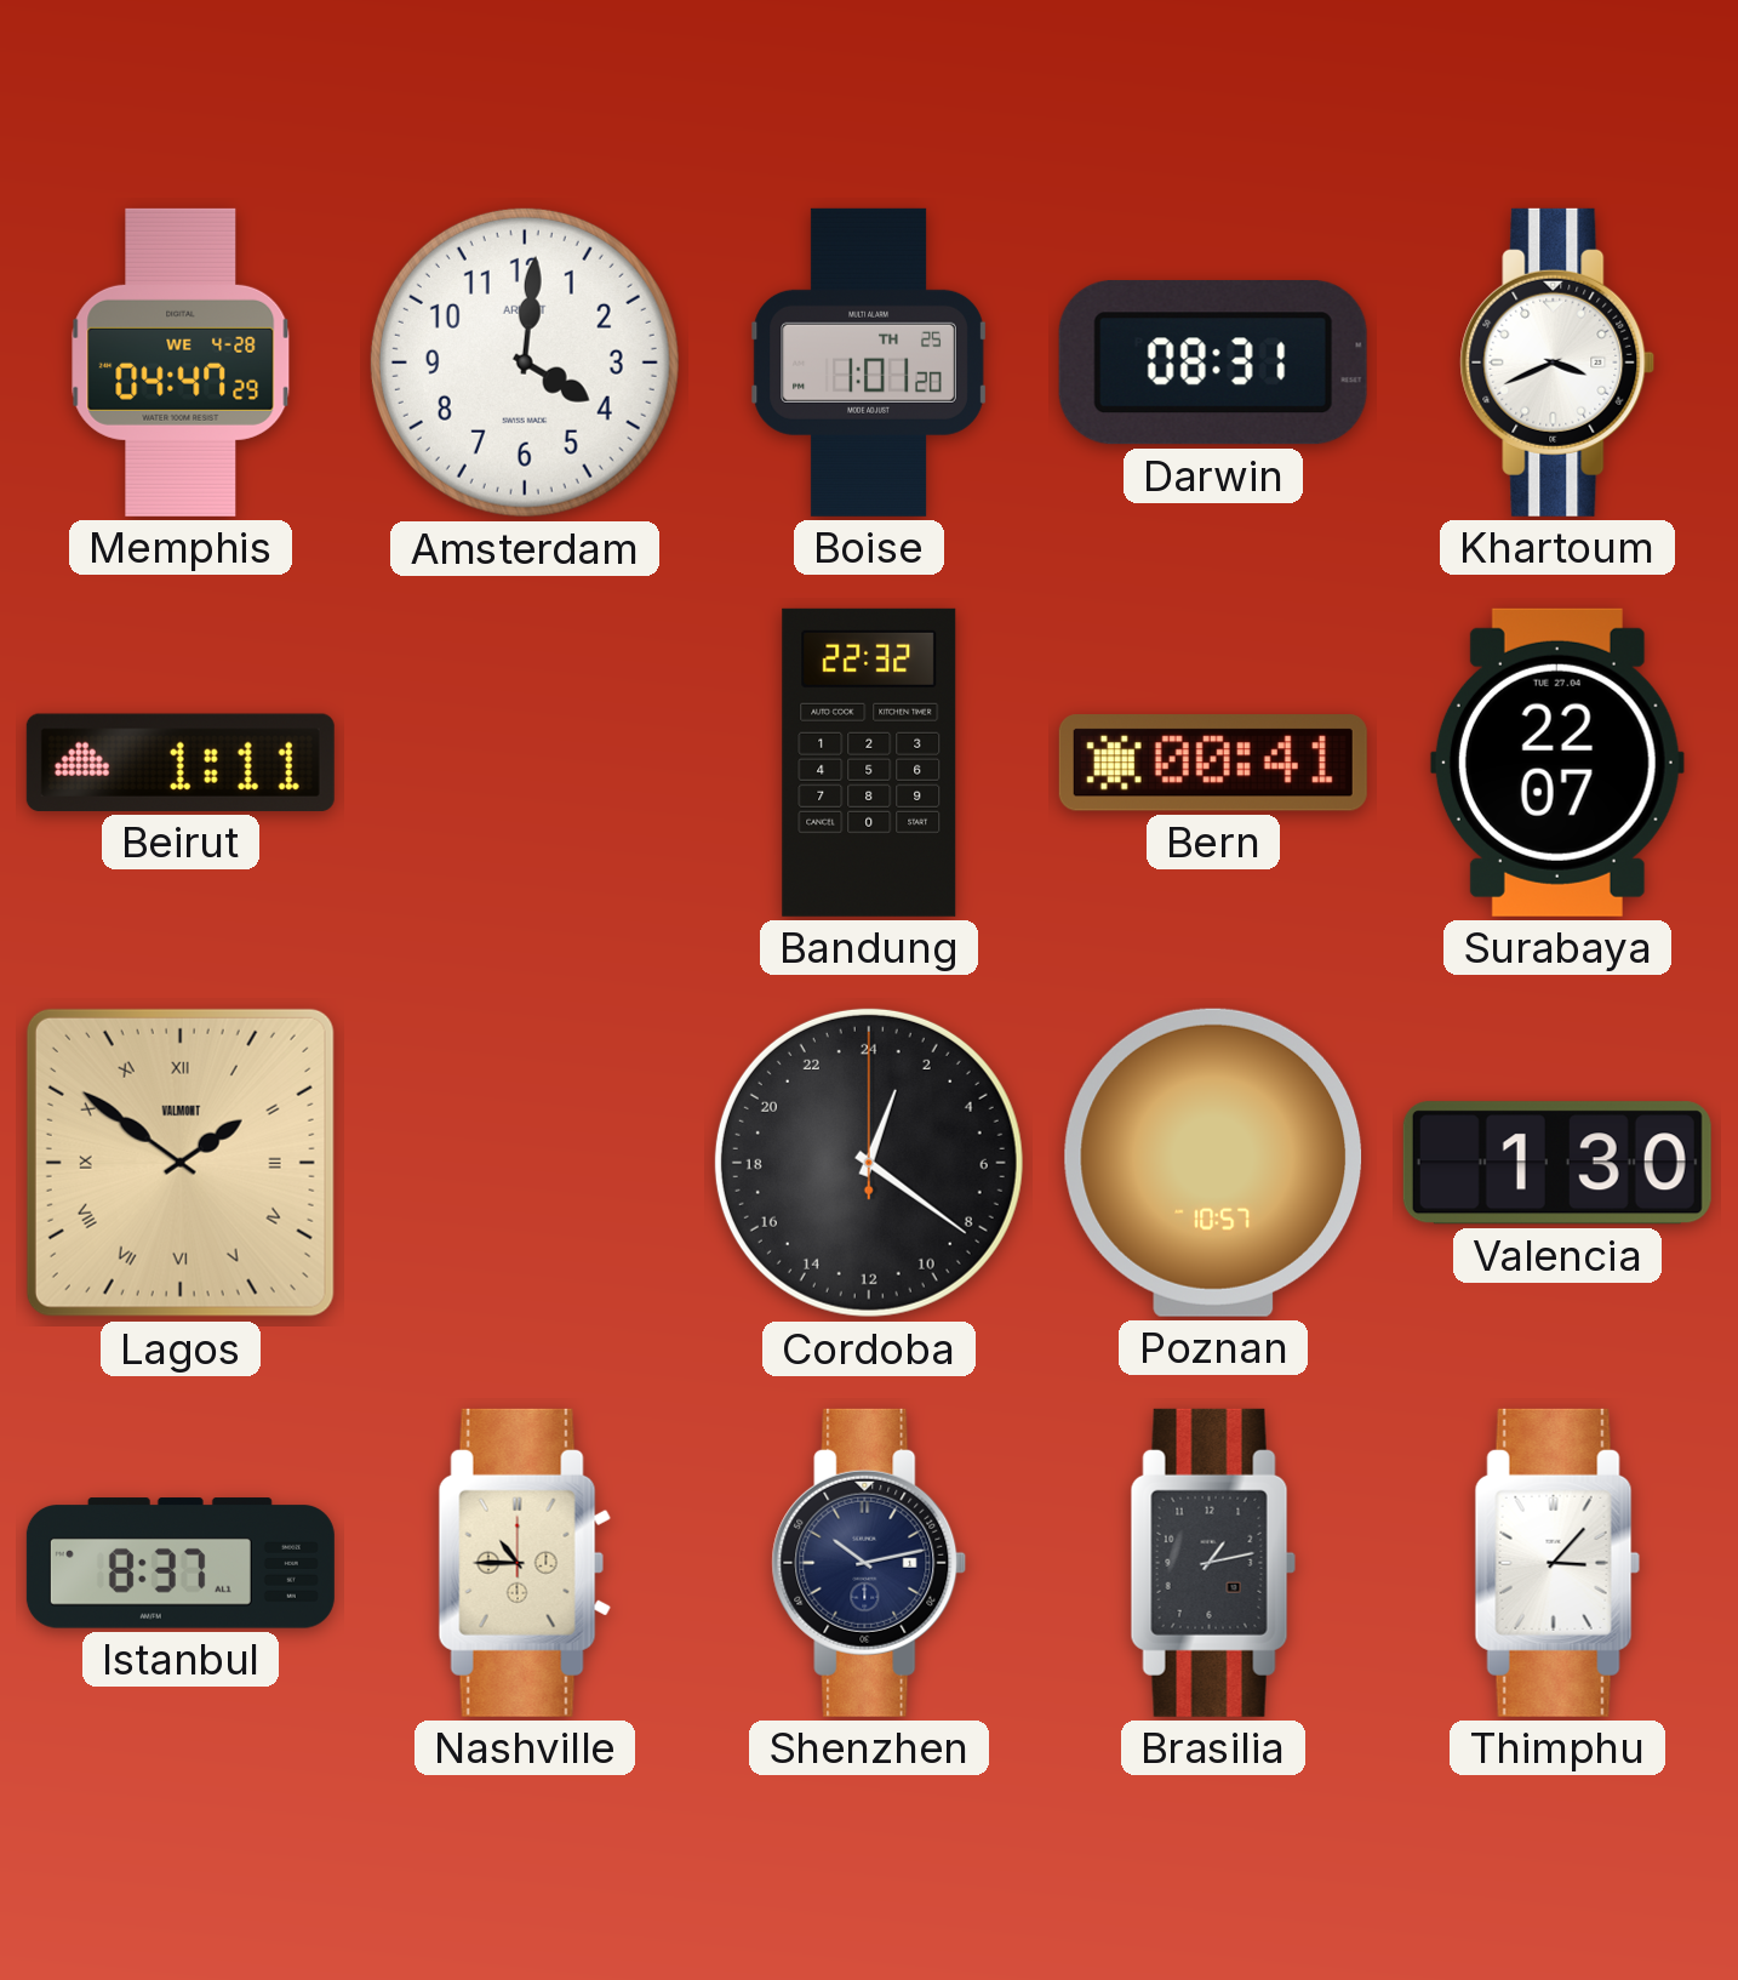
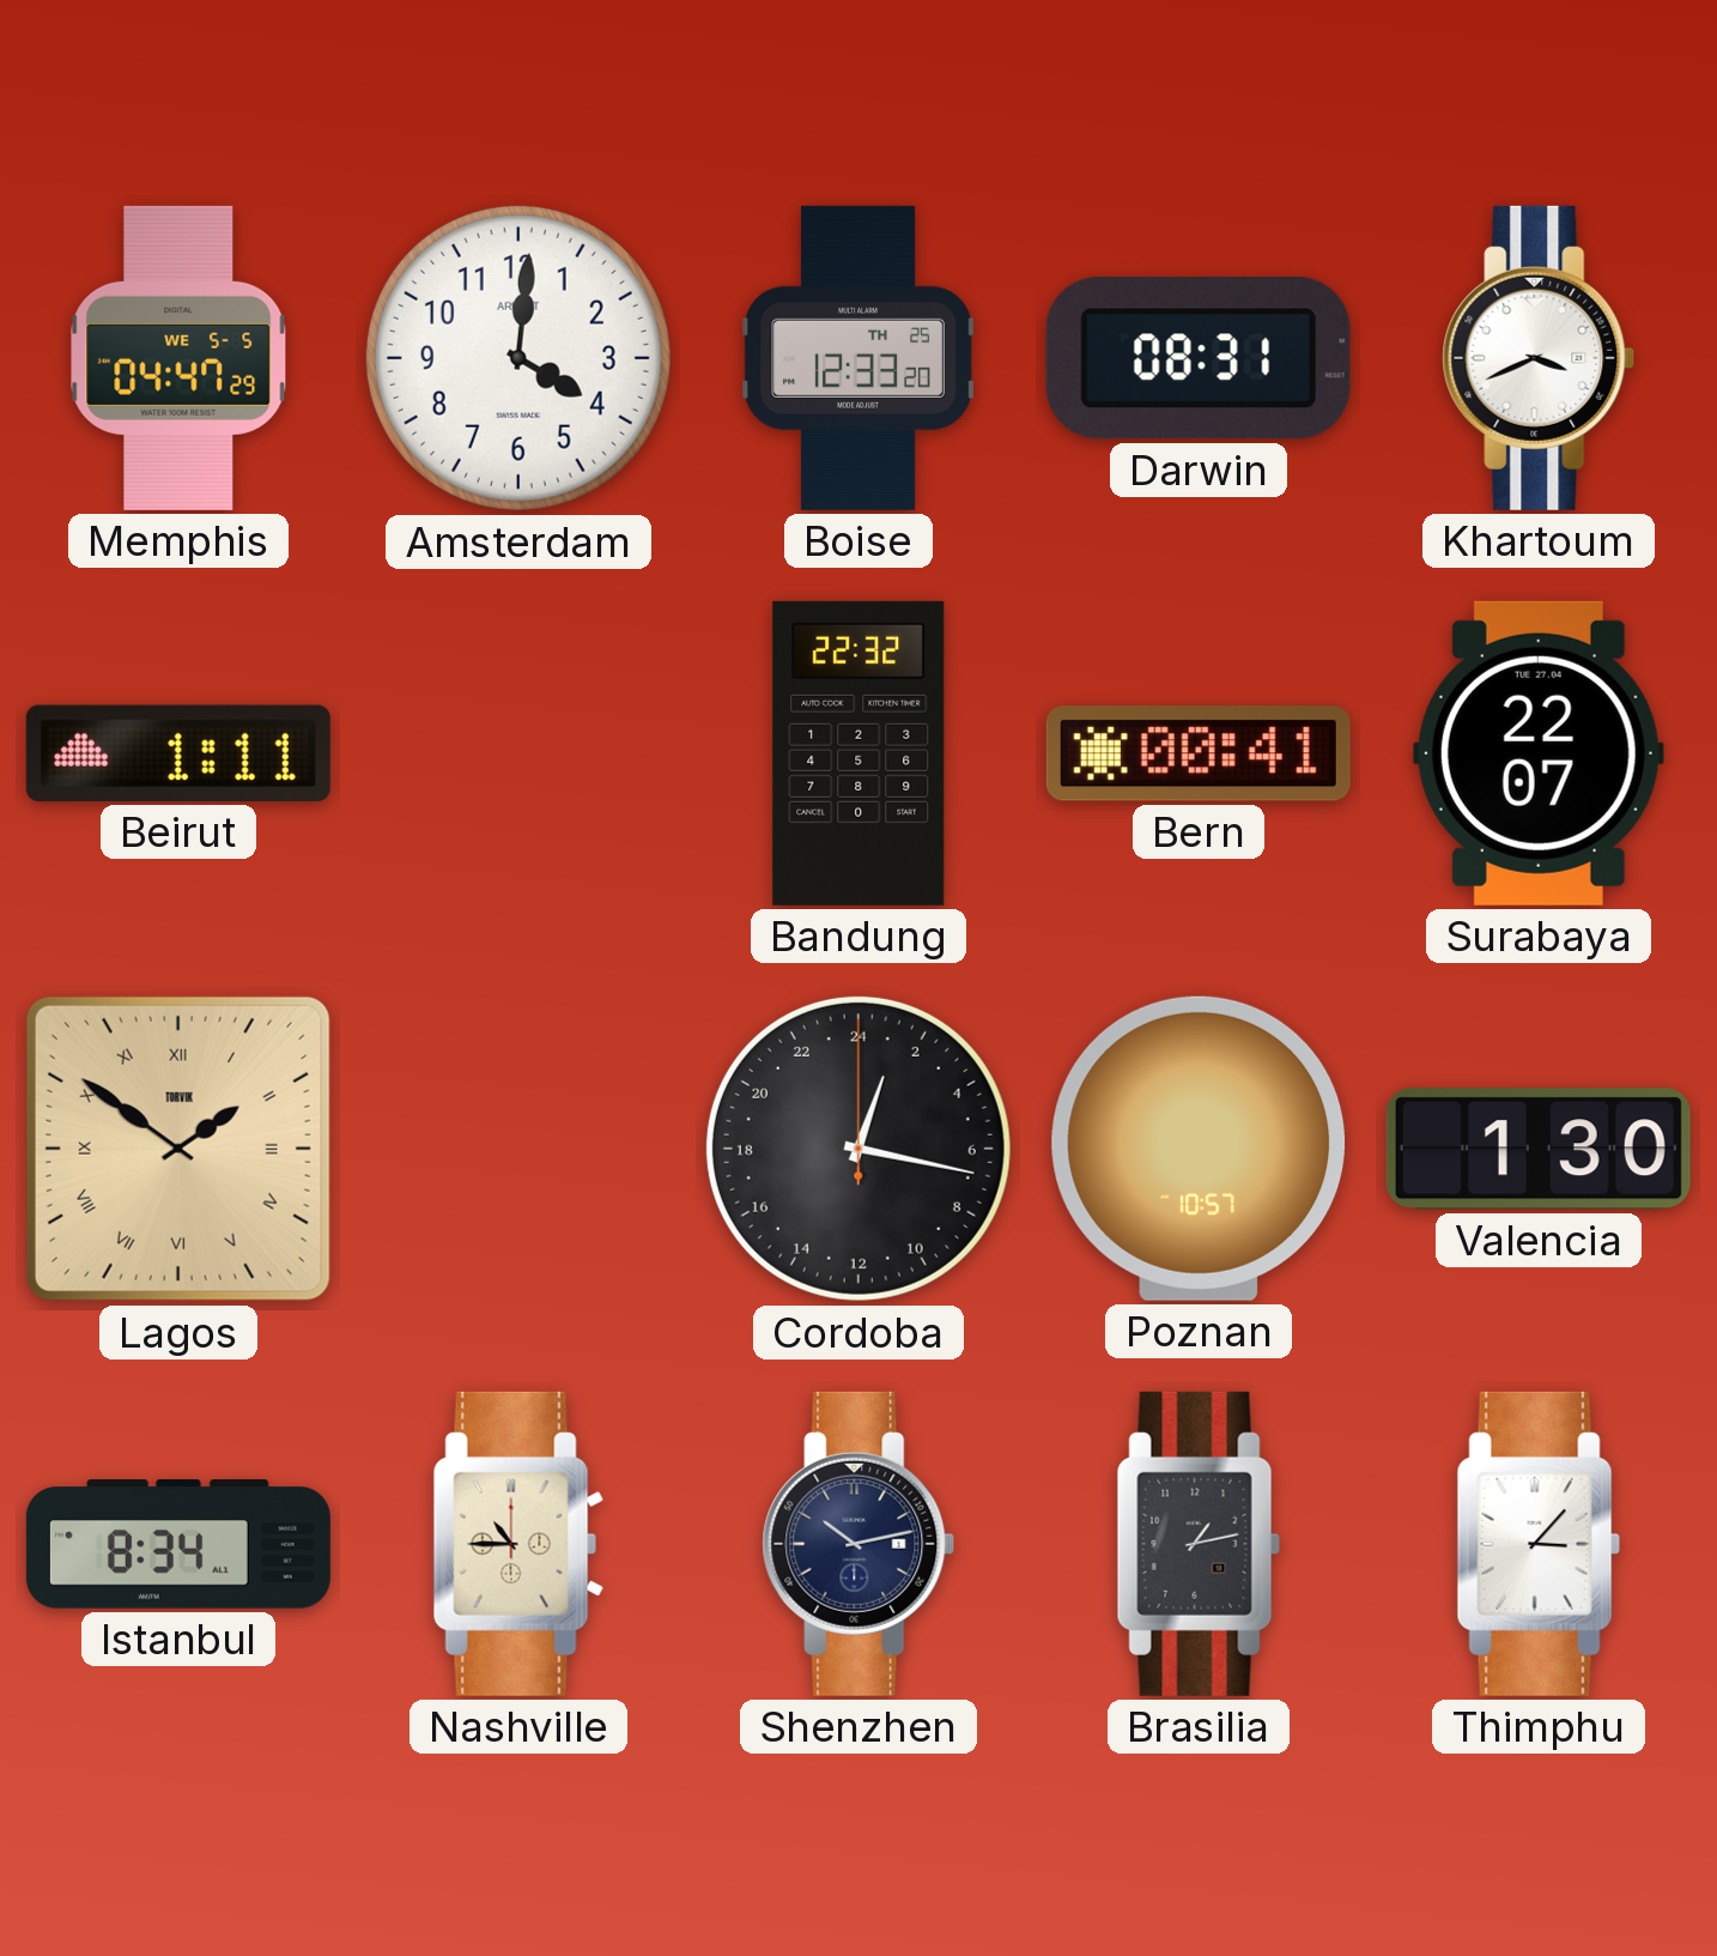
Memphis date: WE 4-28 -> WE 5-5 (178, 358)
Boise: 1:01 -> 12:33 (858, 358)
Lagos brand: VALMONT -> TORVIK (178, 1149)
Cordoba: 1:21 -> 1:17 (858, 1149)
Istanbul: 8:37 -> 8:34 (178, 1544)
